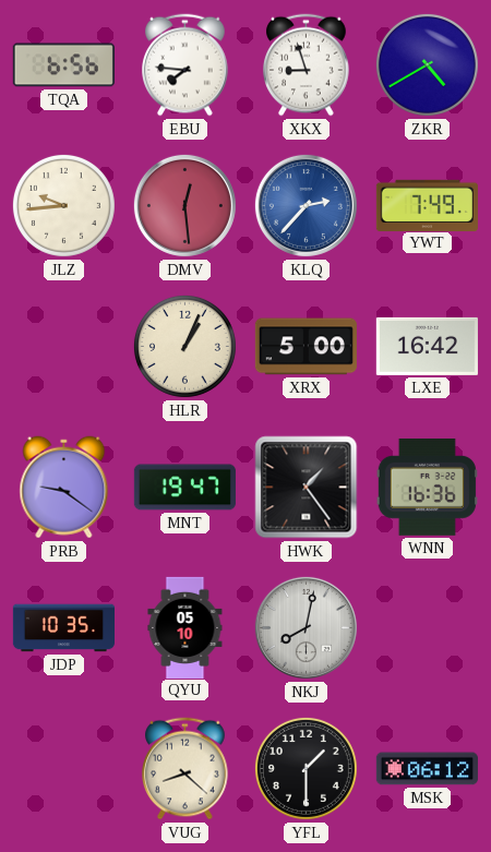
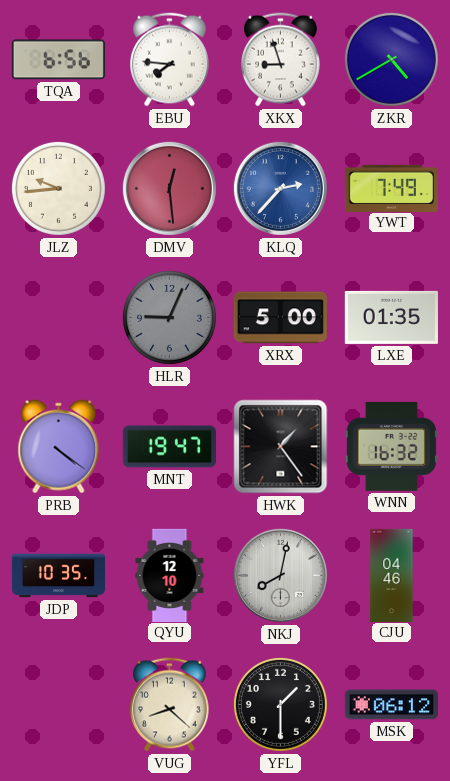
HLR: 1:04 -> 9:04 (169, 317)
HLR dial: cream -> grey (169, 317)
LXE: 16:42 -> 01:35 (391, 317)
PRB: 9:21 -> 4:21 (59, 447)
WNN: 16:36 -> 16:32 (391, 446)
QYU: 05:10 -> 12:10 (170, 575)
CJU: none -> 04:46 (392, 575)
